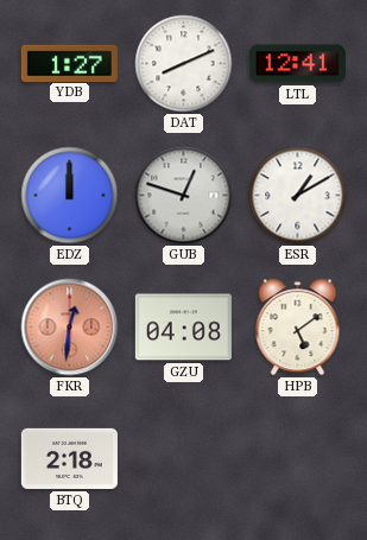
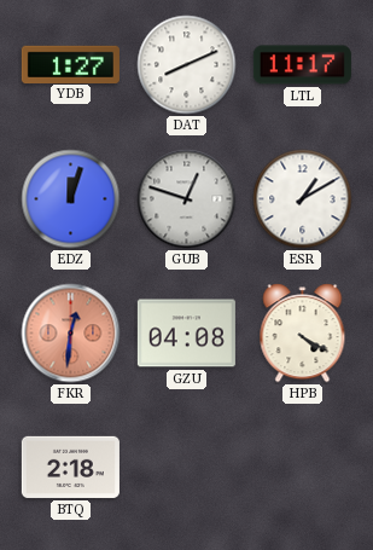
LTL: 12:41 -> 11:17 (302, 65)
EDZ: 12:00 -> 12:03 (71, 199)
HPB: 5:09 -> 4:20 (303, 334)
